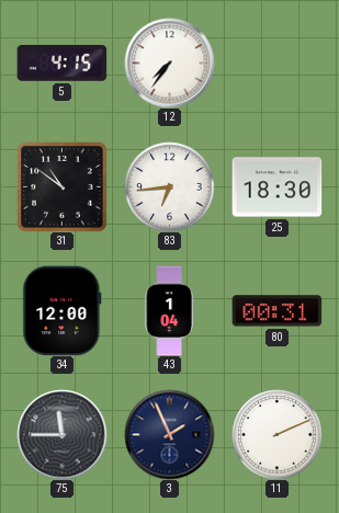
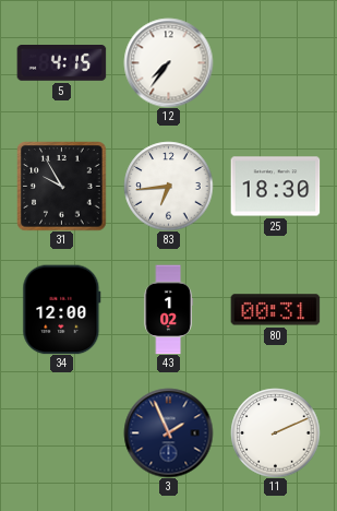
31: 10:51 -> 9:55 (61, 186)
43: 1:04 -> 1:02 (168, 309)
75: 11:45 -> none (61, 434)
